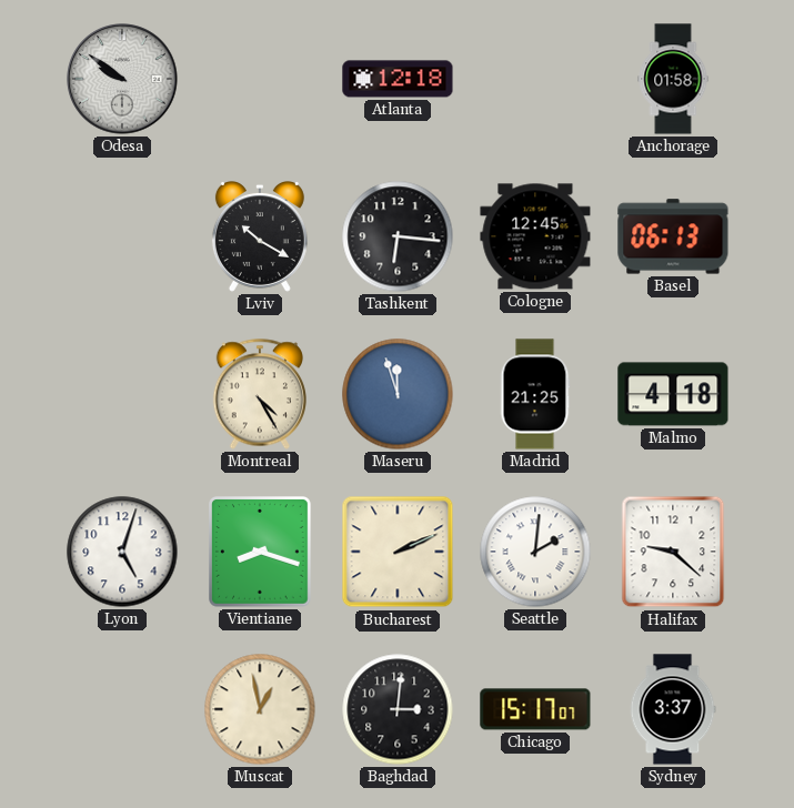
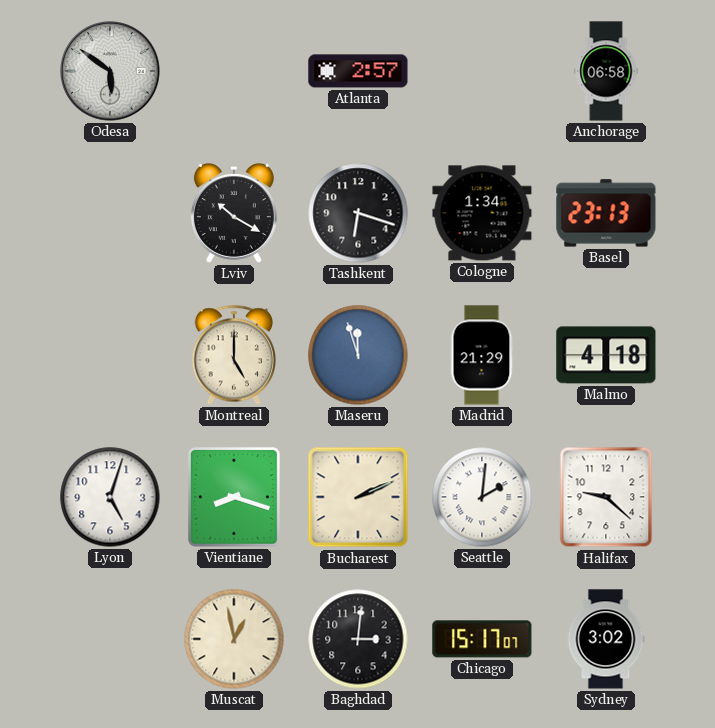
Odesa: 9:51 -> 5:51 (110, 71)
Atlanta: 12:18 -> 2:57 (358, 71)
Anchorage: 01:58 -> 06:58 (606, 71)
Tashkent: 6:16 -> 6:18 (358, 213)
Cologne: 12:45 -> 1:34 (482, 213)
Basel: 06:13 -> 23:13 (606, 213)
Montreal: 4:25 -> 5:00 (234, 355)
Madrid: 21:25 -> 21:29 (482, 355)
Sydney: 3:37 -> 3:02 (606, 639)
